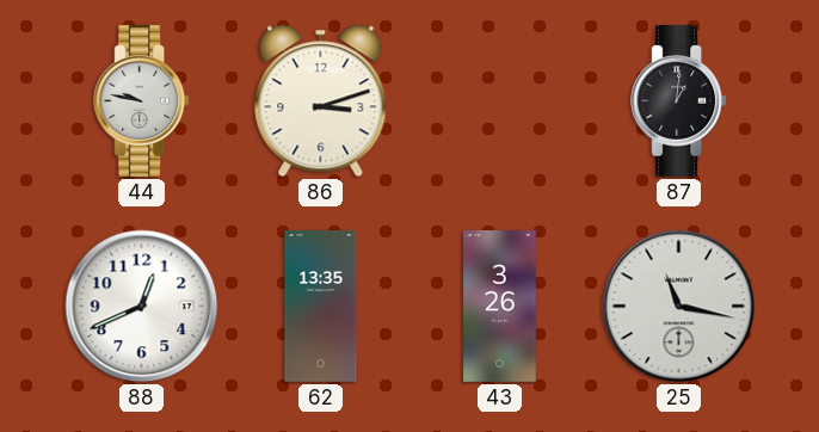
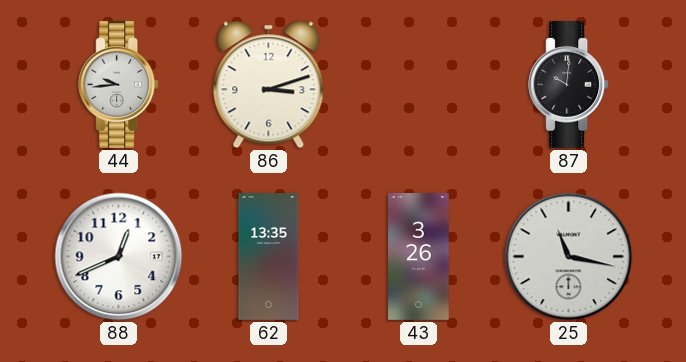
44: 9:47 -> 9:44 (119, 84)
87: 1:01 -> 10:01 (569, 84)
